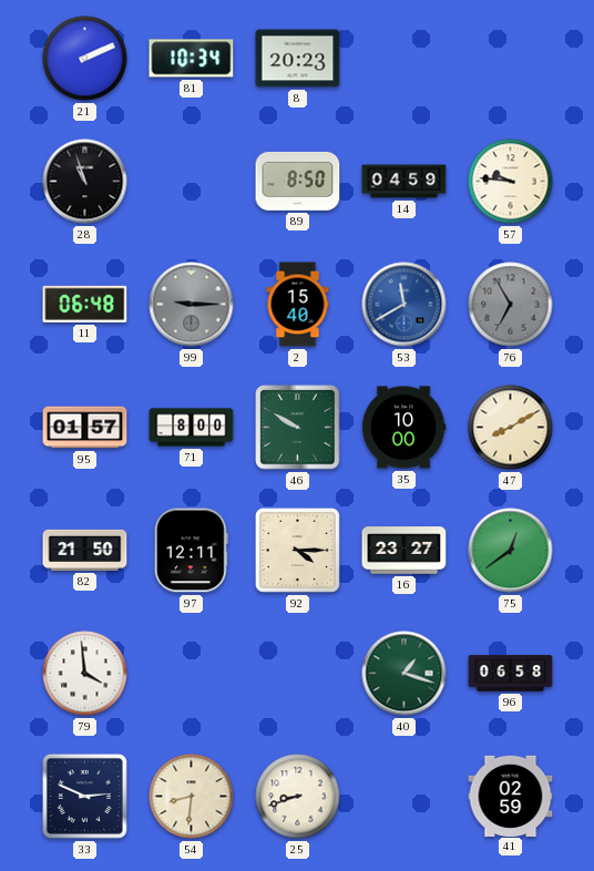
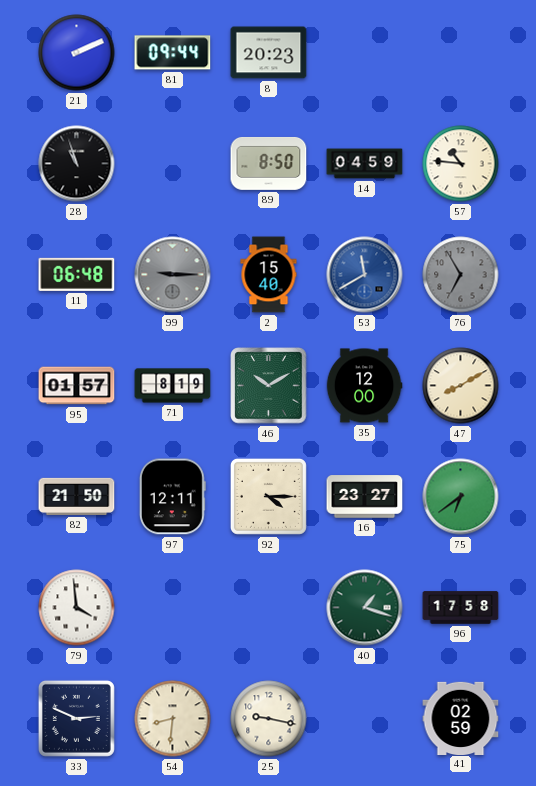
81: 10:34 -> 09:44 (173, 53)
57: 9:46 -> 10:46 (461, 164)
71: 8:00 -> 8:19 (173, 386)
46: 9:50 -> 10:10 (269, 386)
35: 10:00 -> 12:00 (364, 386)
75: 12:39 -> 6:39 (461, 497)
96: 06:58 -> 17:58 (461, 608)
25: 8:42 -> 9:17 (269, 719)
